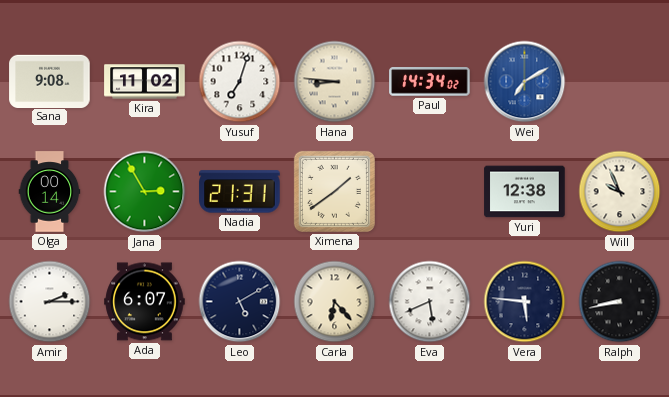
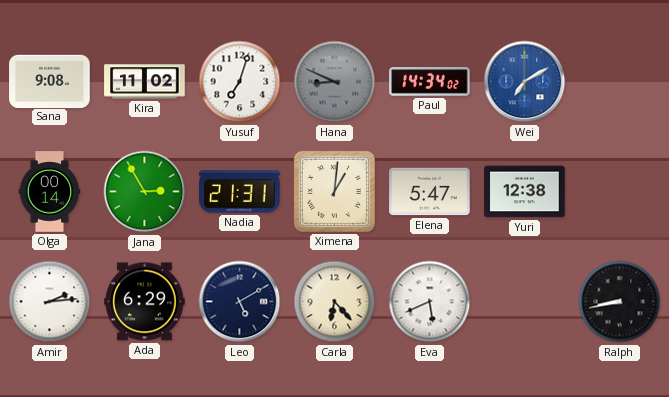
Hana: 8:46 -> 8:49 (335, 82)
Hana dial: cream -> grey (335, 82)
Ximena: 1:39 -> 1:01 (334, 191)
Elena: none -> 5:47 (430, 192)
Will: 9:56 -> none (620, 192)
Amir: 2:15 -> 2:14 (50, 302)
Ada: 6:07 -> 6:29 (145, 302)
Vera: 5:46 -> none (525, 302)
